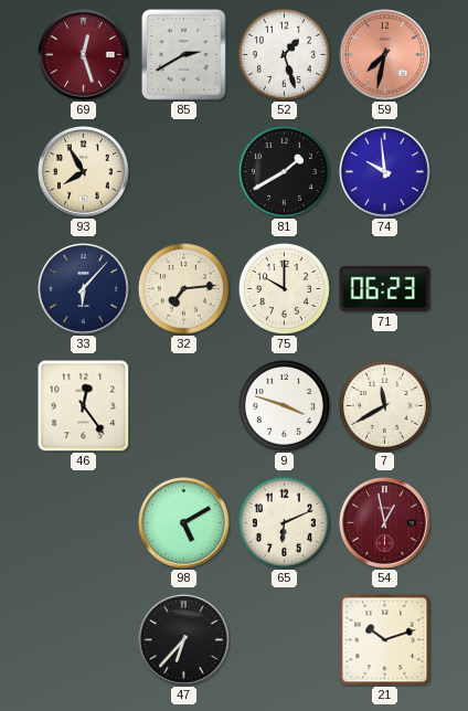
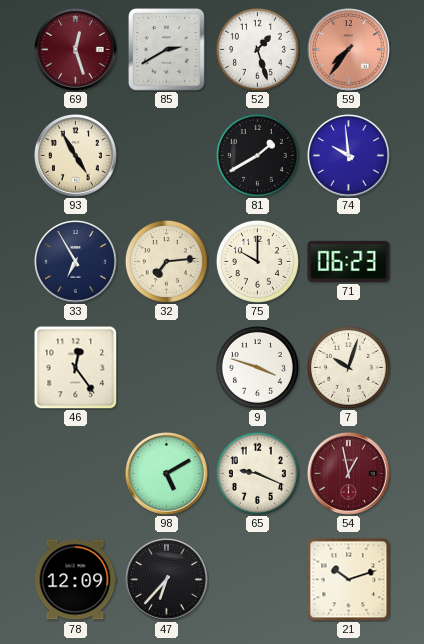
59: 7:32 -> 7:36 (349, 50)
93: 7:55 -> 4:55 (76, 156)
33: 6:07 -> 6:55 (76, 262)
7: 11:40 -> 10:03 (348, 367)
65: 6:11 -> 9:19 (257, 473)
78: none -> 12:09 (75, 580)
